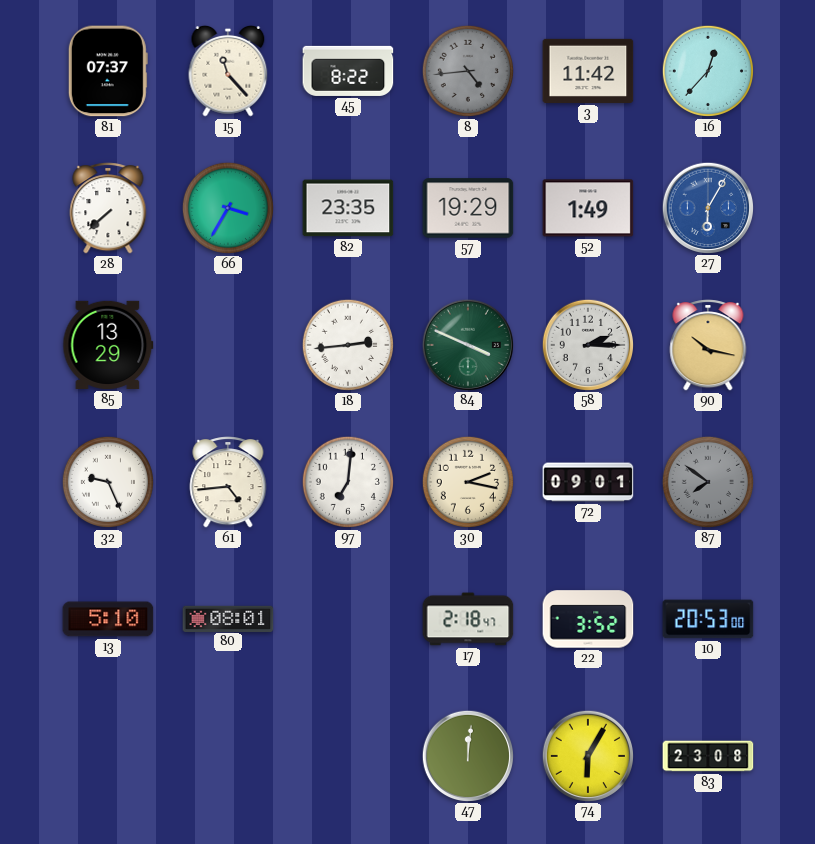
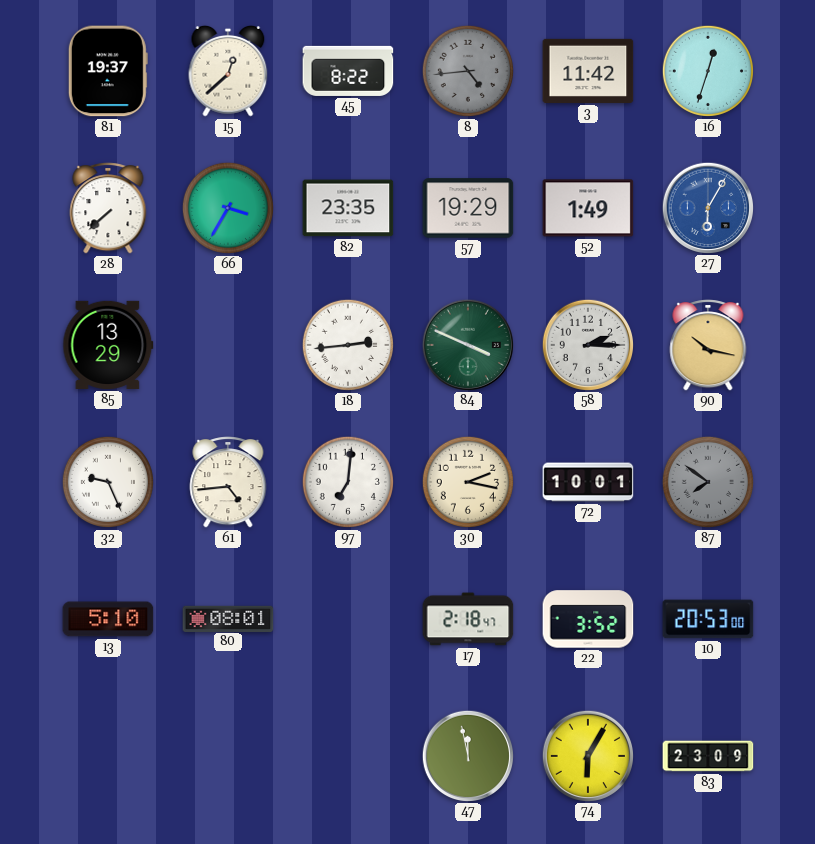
81: 07:37 -> 19:37 (108, 71)
15: 11:23 -> 12:38 (228, 71)
16: 12:37 -> 12:33 (708, 71)
72: 09:01 -> 10:01 (588, 482)
47: 12:01 -> 11:58 (467, 755)
83: 23:08 -> 23:09 (708, 756)
